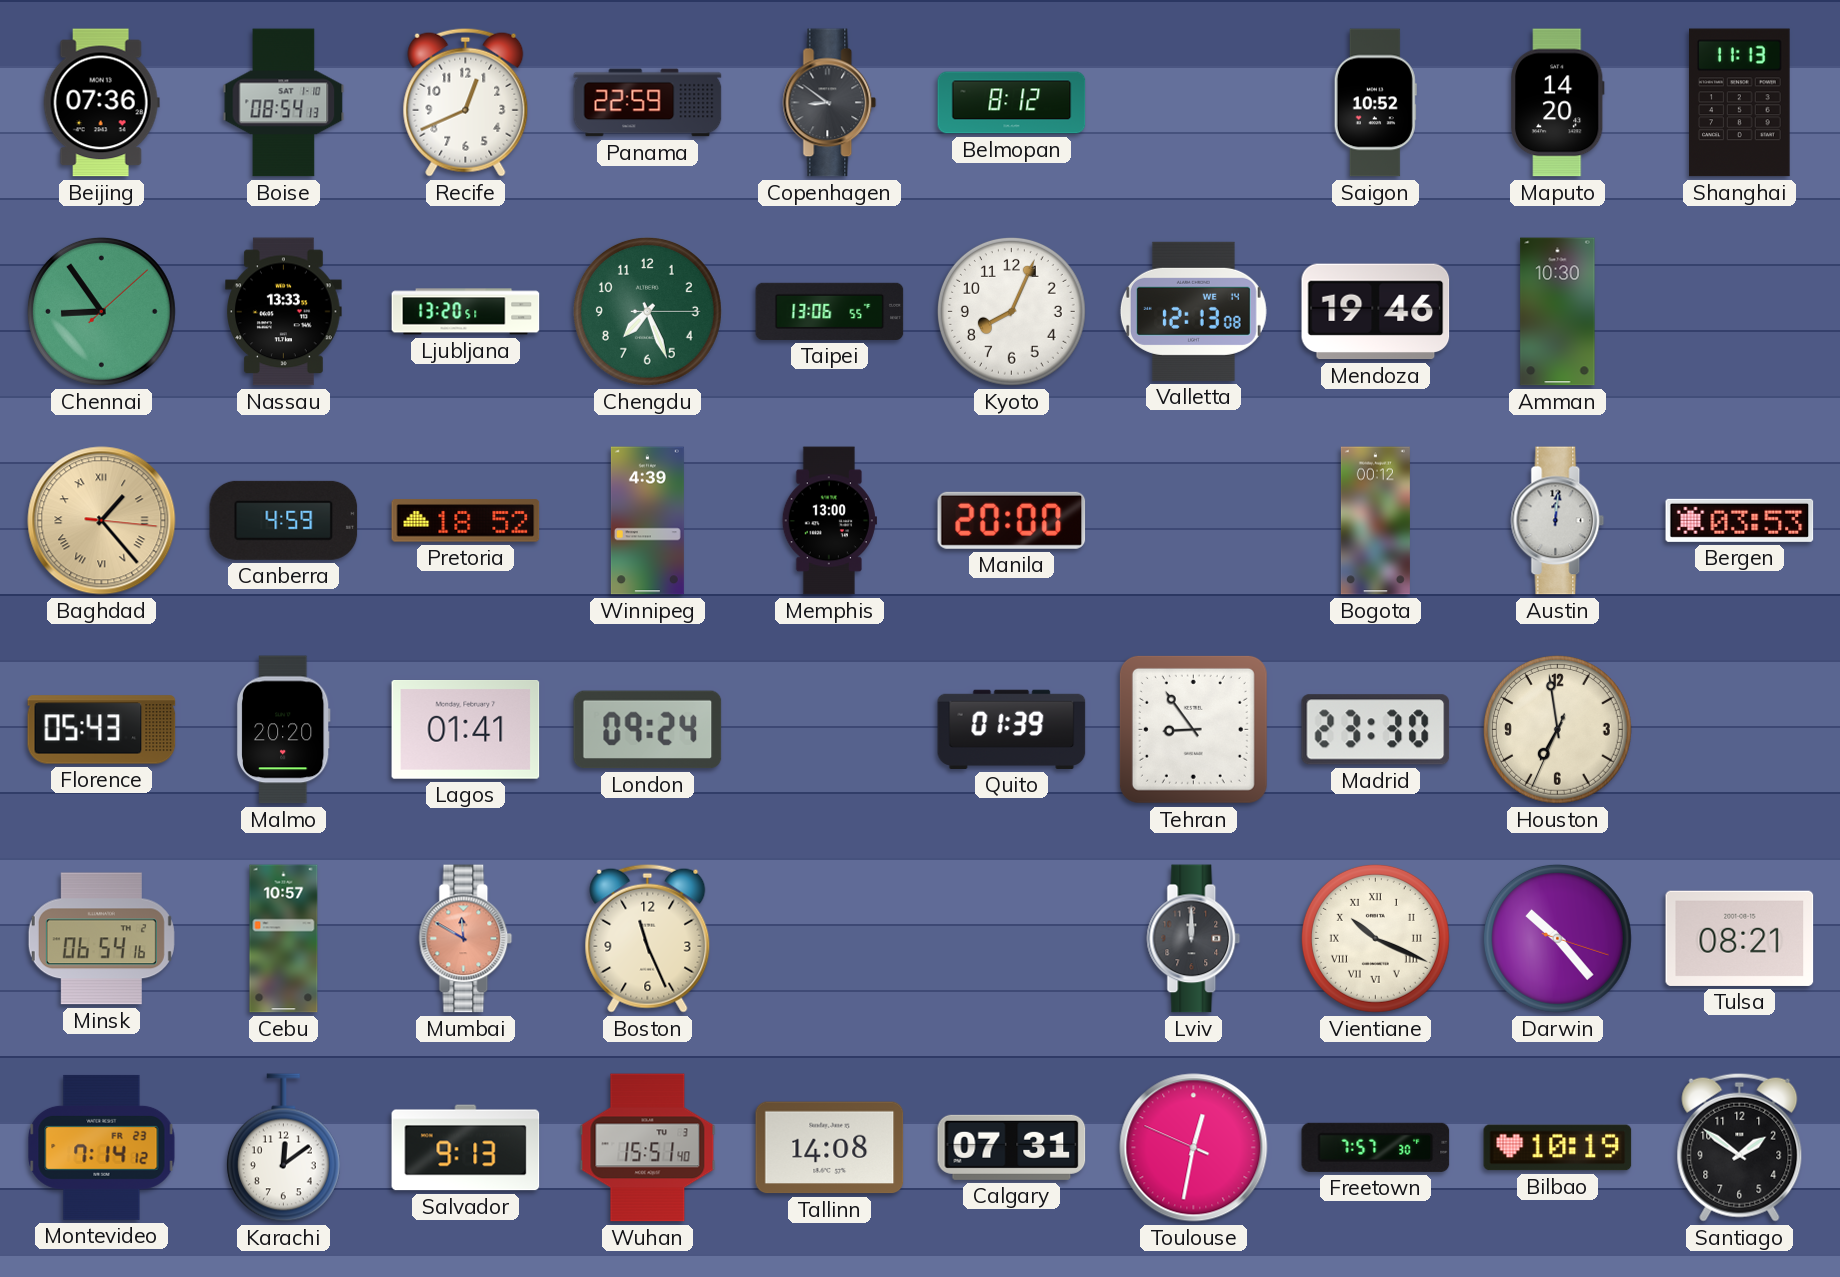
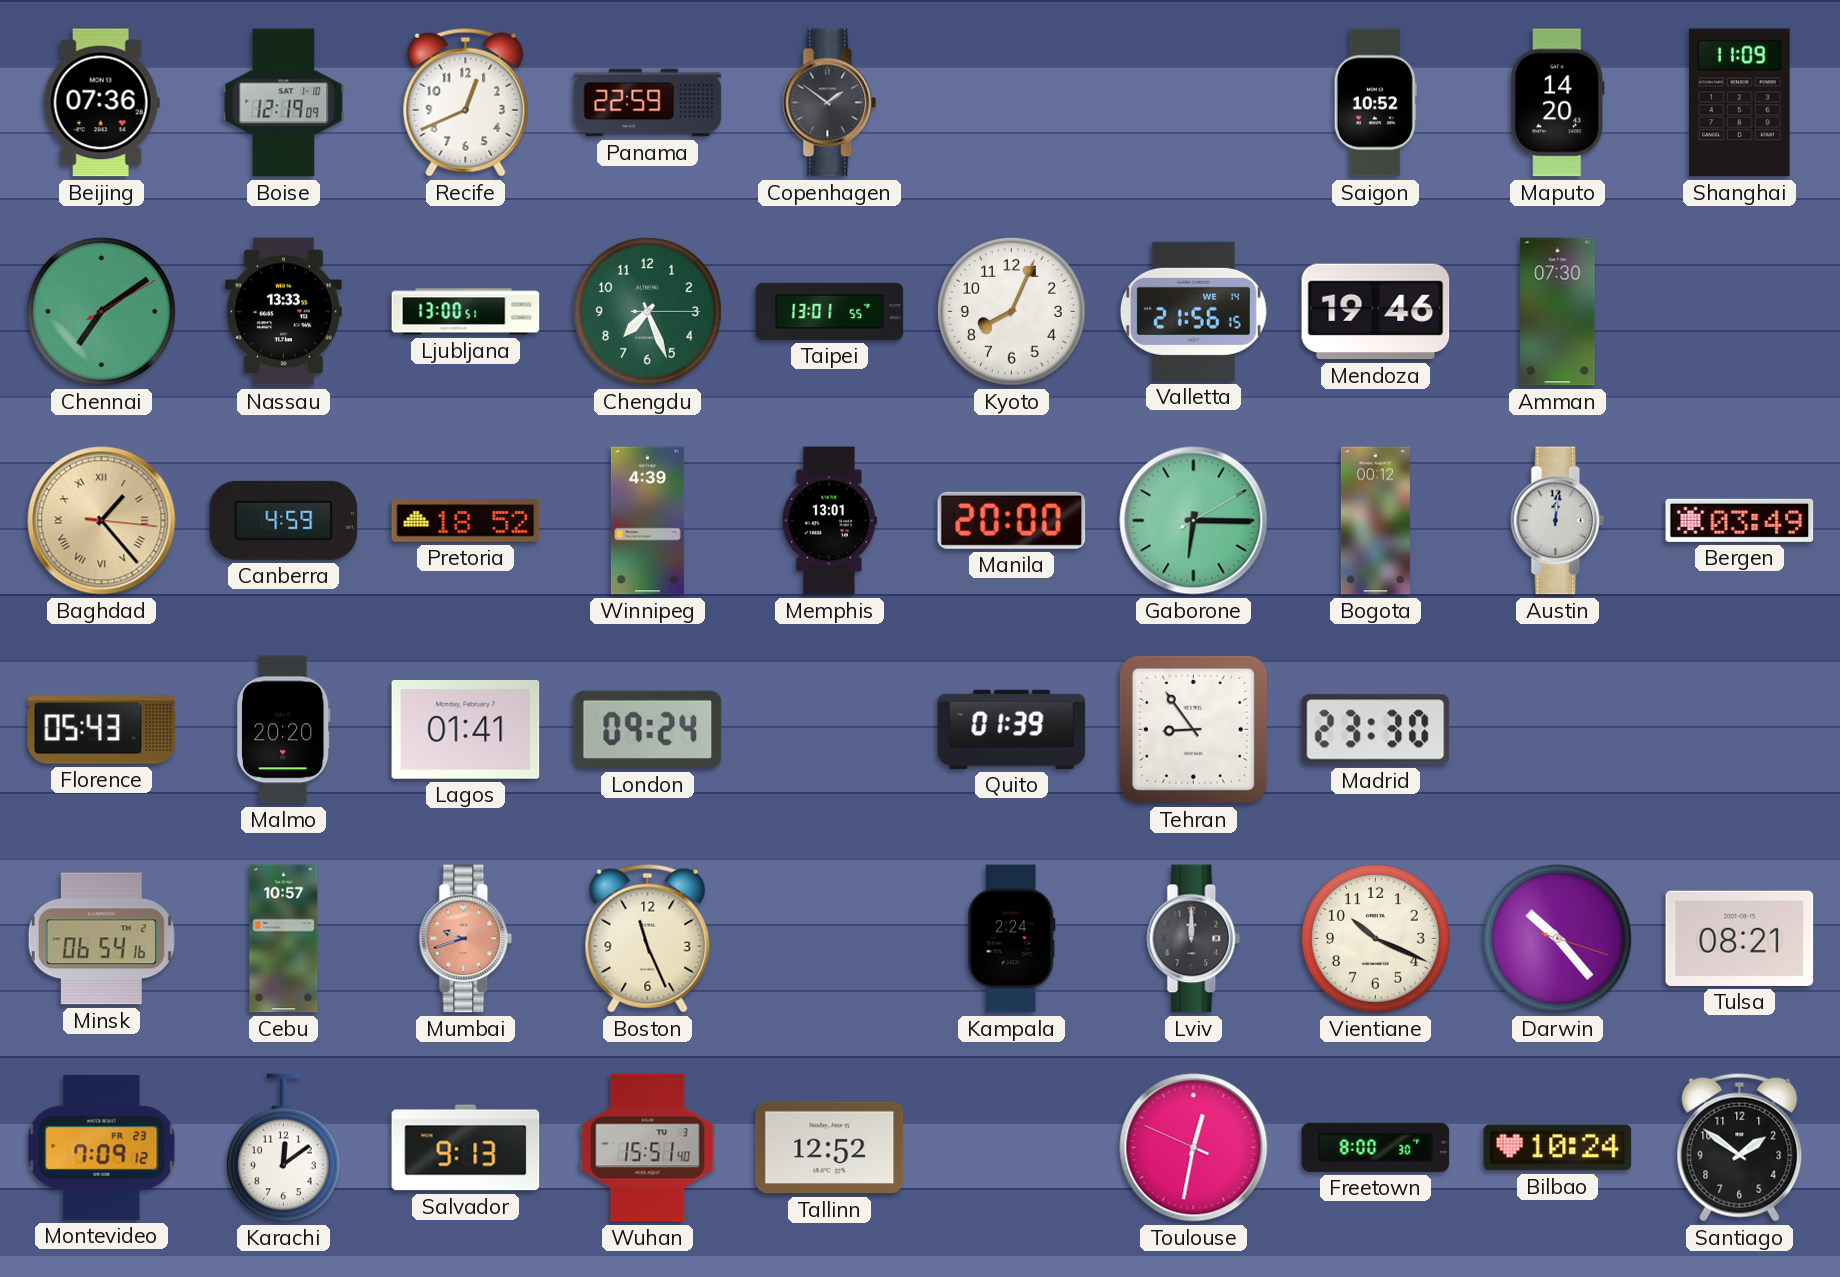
Boise: 08:54 -> 12:19 (284, 103)
Copenhagen: 8:51 -> 1:51 (830, 103)
Belmopan: 8:12 -> none (1012, 103)
Shanghai: 11:13 -> 11:09 (1740, 103)
Chennai: 8:54 -> 7:09 (101, 311)
Ljubljana: 13:20 -> 13:00 (466, 312)
Taipei: 13:06 -> 13:01 (830, 311)
Valletta: 12:13 -> 21:56 (1193, 311)
Amman: 10:30 -> 07:30 (1558, 312)
Memphis: 13:00 -> 13:01 (829, 521)
Gaborone: none -> 6:15 (1194, 521)
Bergen: 03:53 -> 03:49 (1740, 520)
Houston: 6:58 -> none (1557, 729)
Mumbai: 11:50 -> 9:42 (466, 939)
Kampala: none -> 2:24 (1012, 939)
Vientiane numerals: Roman -> Arabic (1375, 938)
Montevideo: 7:14 -> 7:09 (102, 1147)
Tallinn: 14:08 -> 12:52 (830, 1148)
Calgary: 07:31 -> none (1012, 1147)
Freetown: 7:57 -> 8:00 (1376, 1147)
Bilbao: 10:19 -> 10:24 (1558, 1148)
